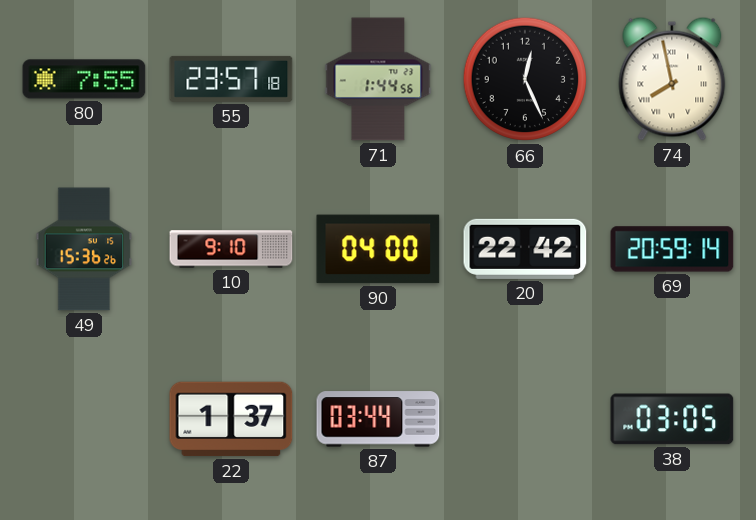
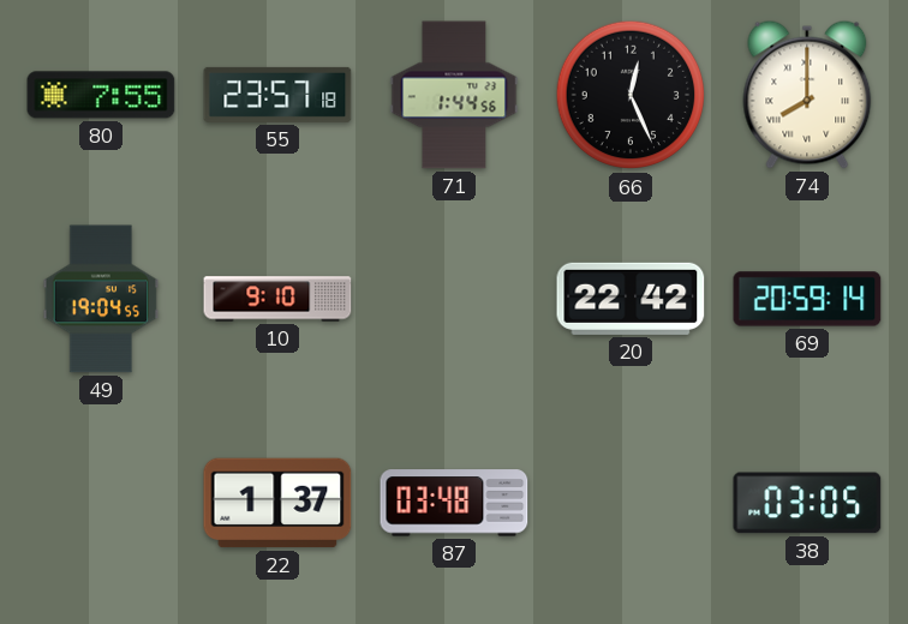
74: 7:58 -> 8:00 (807, 95)
49: 15:36 -> 19:04 (101, 299)
90: 04:00 -> none (378, 249)
87: 03:44 -> 03:48 (454, 503)
